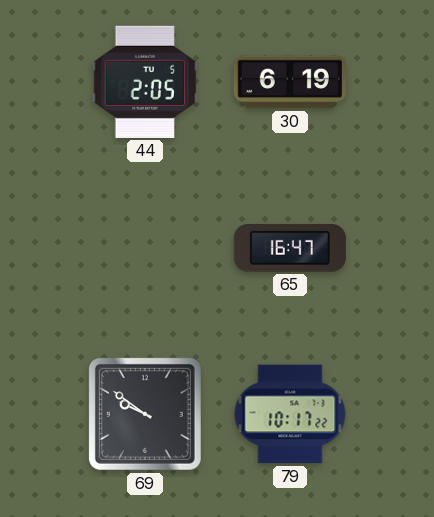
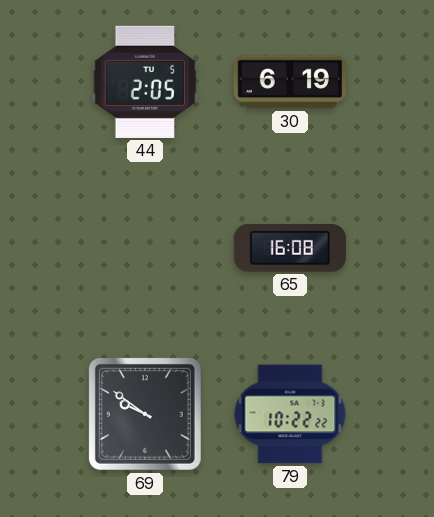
65: 16:47 -> 16:08 (290, 249)
79: 10:17 -> 10:22 (290, 414)
